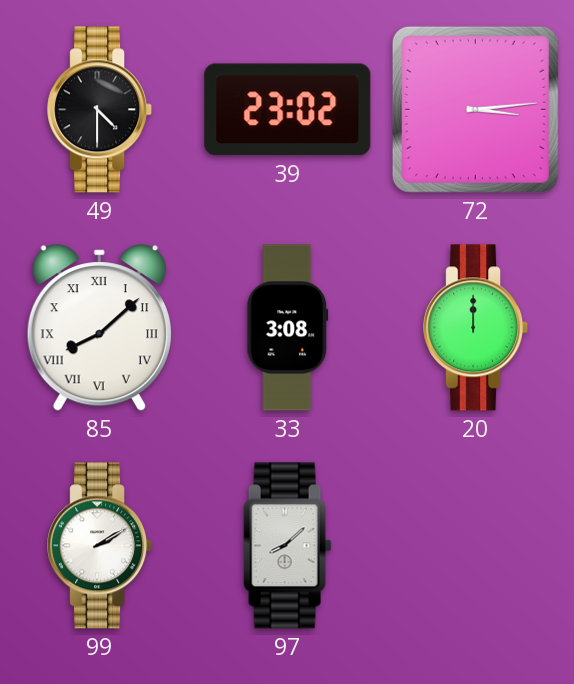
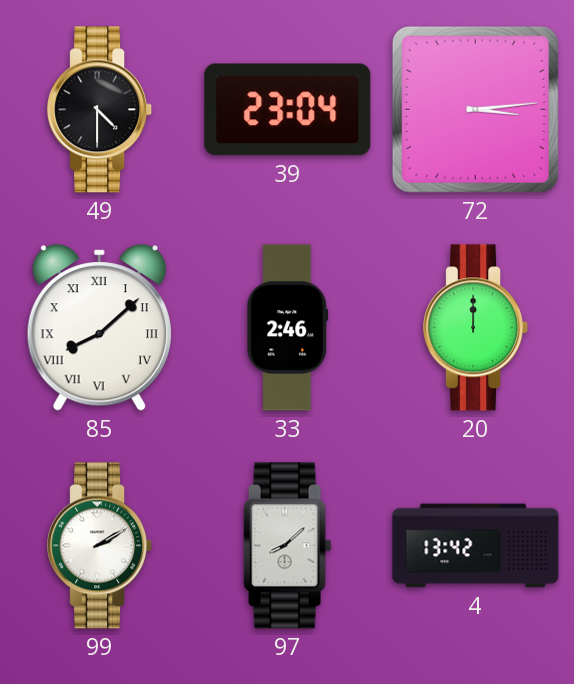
39: 23:02 -> 23:04 (288, 110)
33: 3:08 -> 2:46 (288, 328)
4: none -> 13:42 (476, 546)
